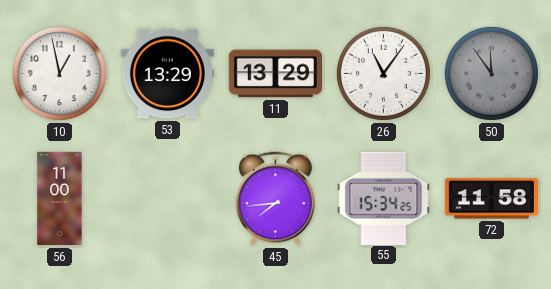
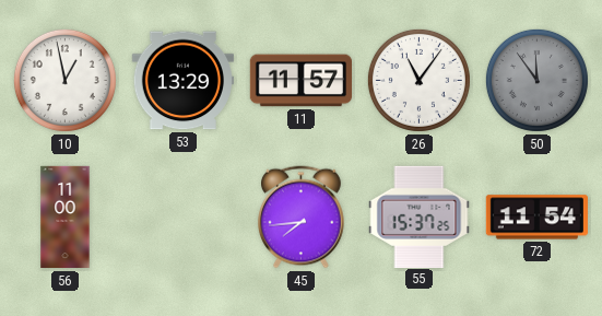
11: 13:29 -> 11:57 (300, 81)
55: 15:34 -> 15:37 (420, 216)
72: 11:58 -> 11:54 (536, 218)
